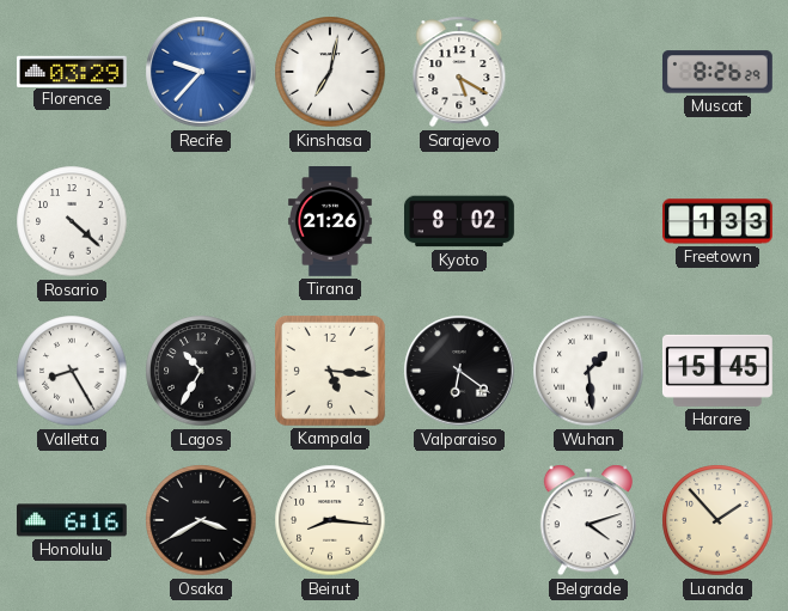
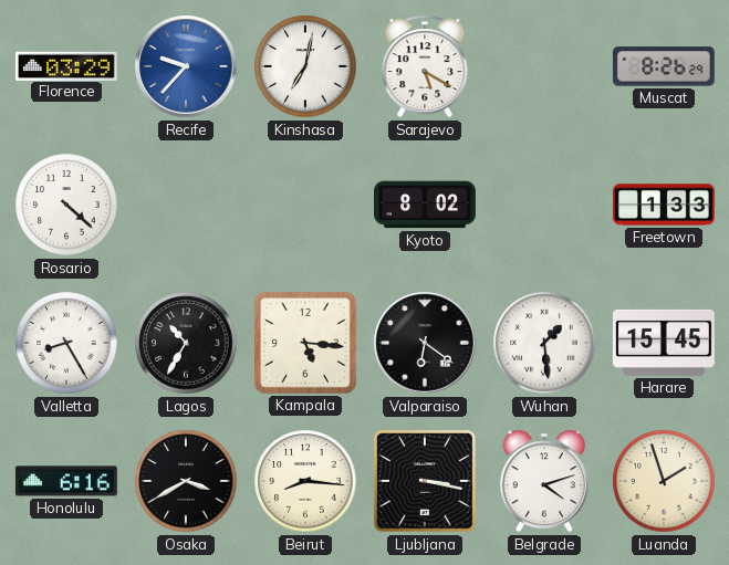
Tirana: 21:26 -> none (330, 222)
Ljubljana: none -> 3:17 (426, 482)
Luanda: 1:53 -> 1:57 (664, 481)
